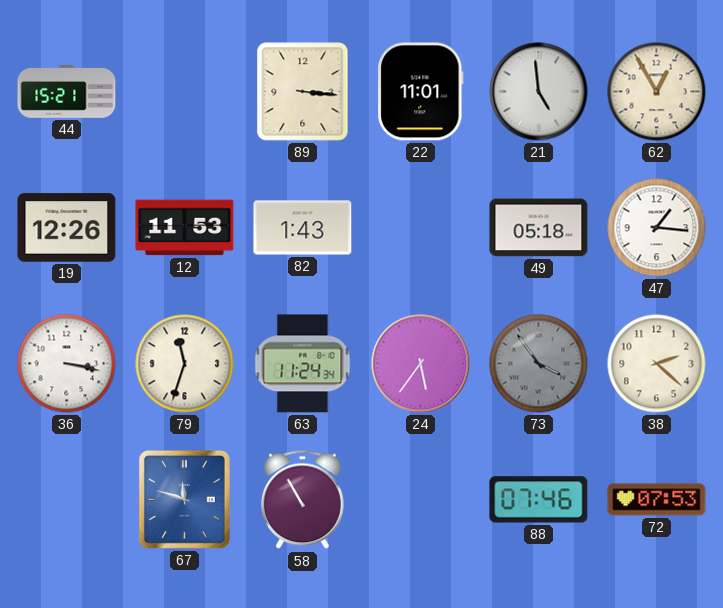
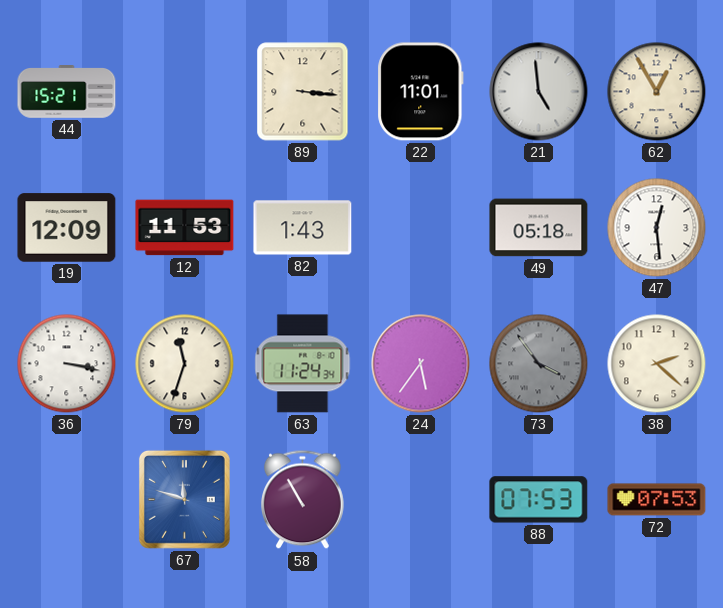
19: 12:26 -> 12:09 (67, 228)
47: 1:16 -> 12:29 (657, 228)
88: 07:46 -> 07:53 (539, 500)
